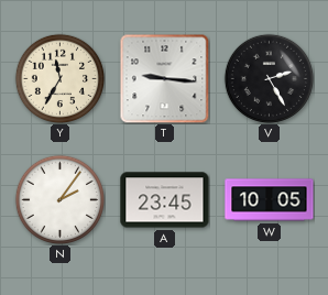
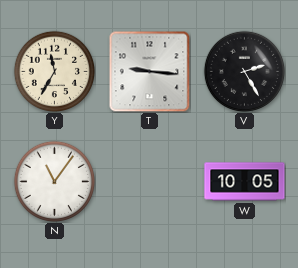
N: 2:06 -> 11:06 (54, 181)
A: 23:45 -> none (165, 200)
